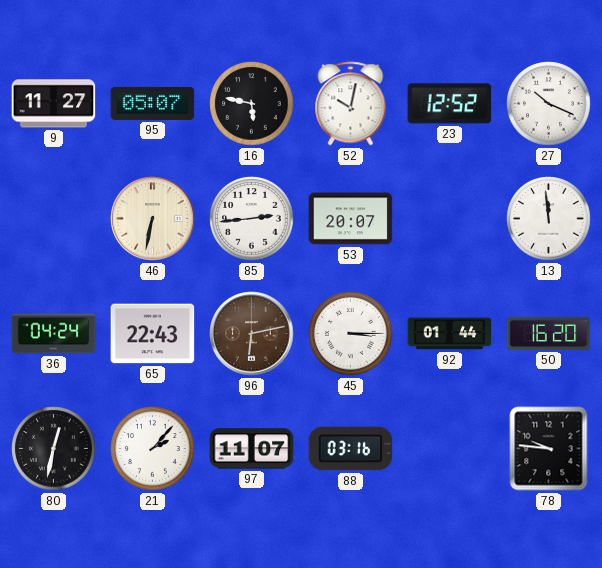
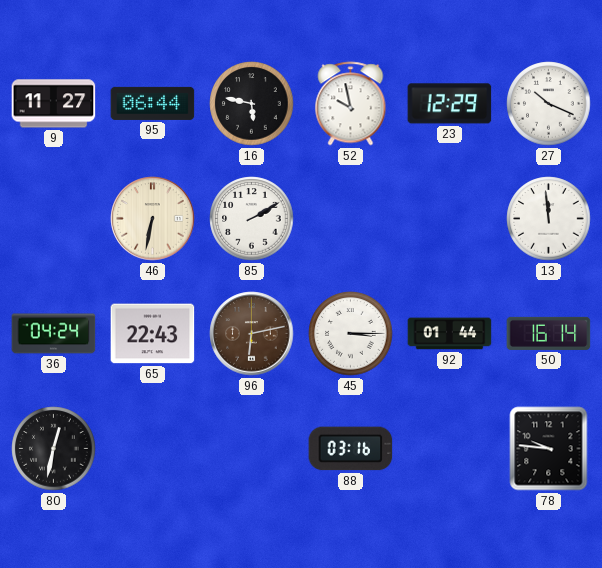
95: 05:07 -> 06:44 (153, 103)
52: 10:02 -> 9:58 (351, 104)
23: 12:52 -> 12:29 (450, 104)
85: 2:44 -> 2:10 (252, 219)
53: 20:07 -> none (351, 219)
50: 16:20 -> 16:14 (549, 333)
21: 2:07 -> none (153, 449)
97: 11:07 -> none (252, 449)
